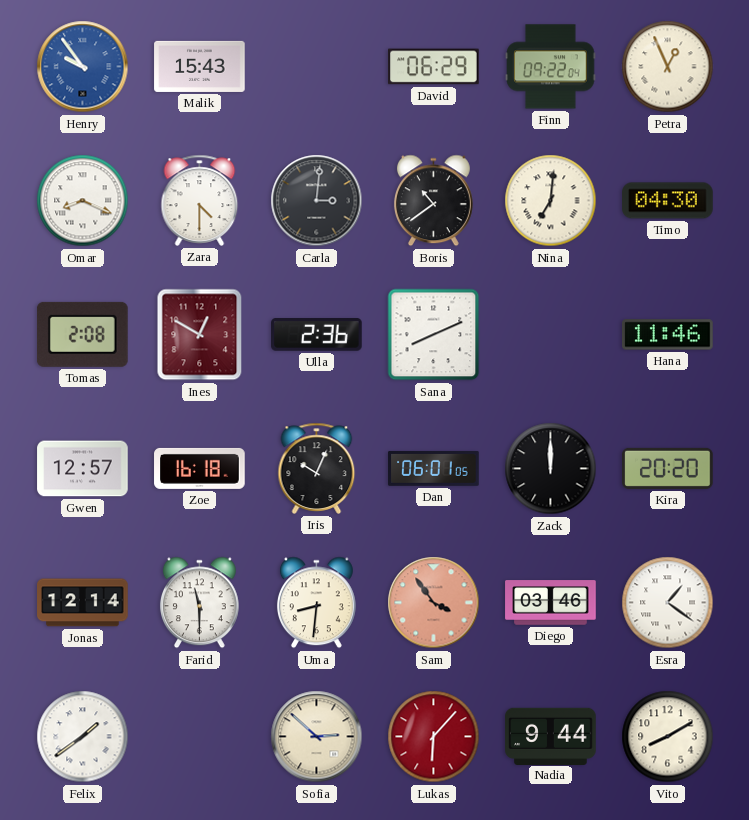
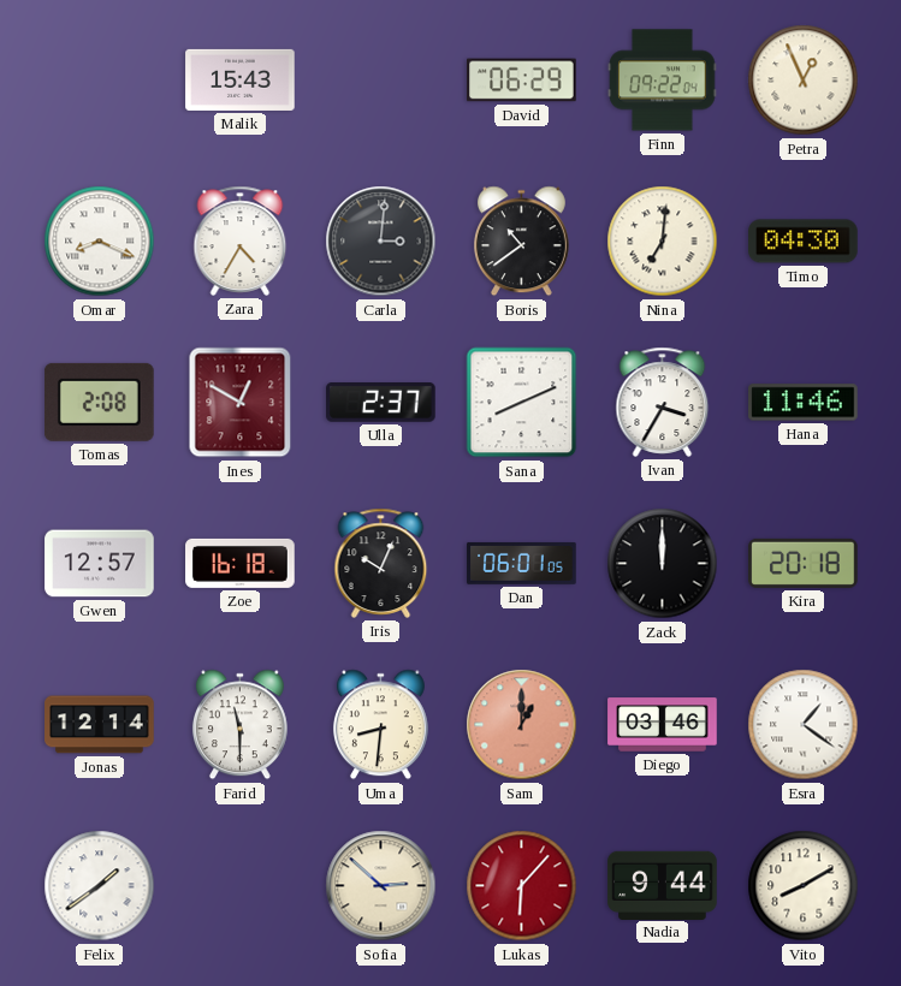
Henry: 9:54 -> none (83, 67)
Zara: 4:30 -> 4:35 (241, 240)
Ulla: 2:36 -> 2:37 (381, 403)
Ivan: none -> 3:35 (663, 402)
Kira: 20:20 -> 20:18 (804, 563)
Sam: 3:54 -> 1:00 (522, 725)
